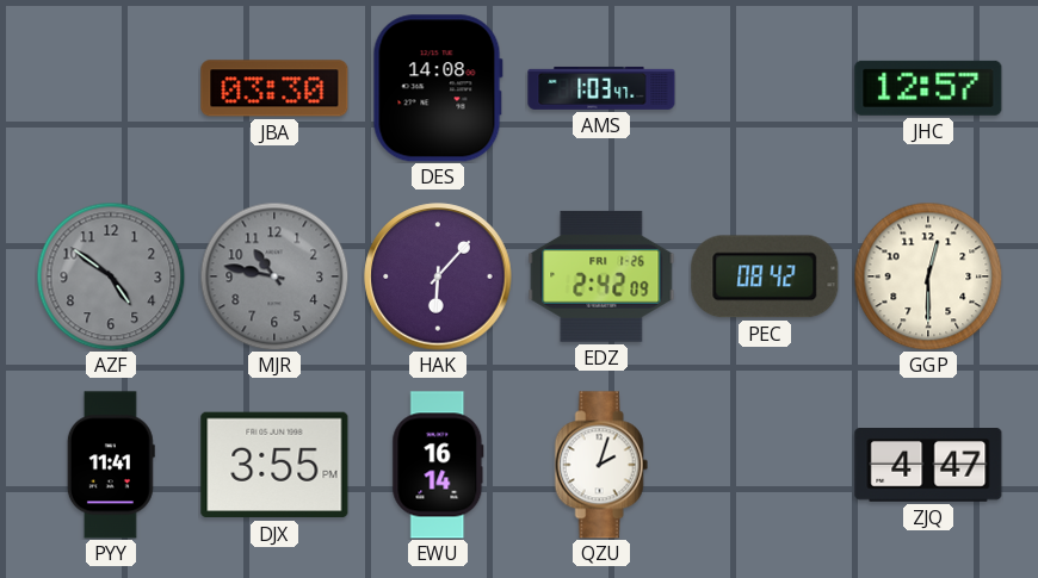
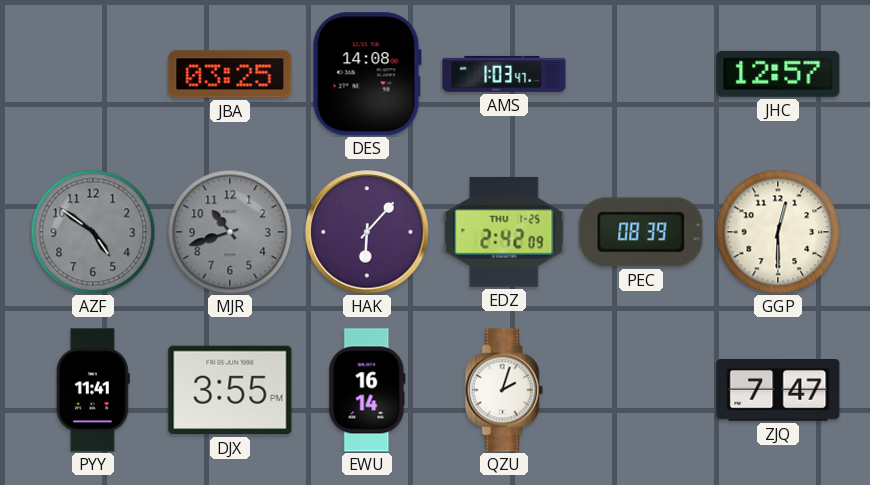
JBA: 03:30 -> 03:25 (230, 74)
MJR: 10:47 -> 10:42 (230, 232)
EDZ date: FRI 1-26 -> THU 1-25 (504, 232)
PEC: 08:42 -> 08:39 (641, 232)
ZJQ: 4:47 -> 7:47 (778, 391)
